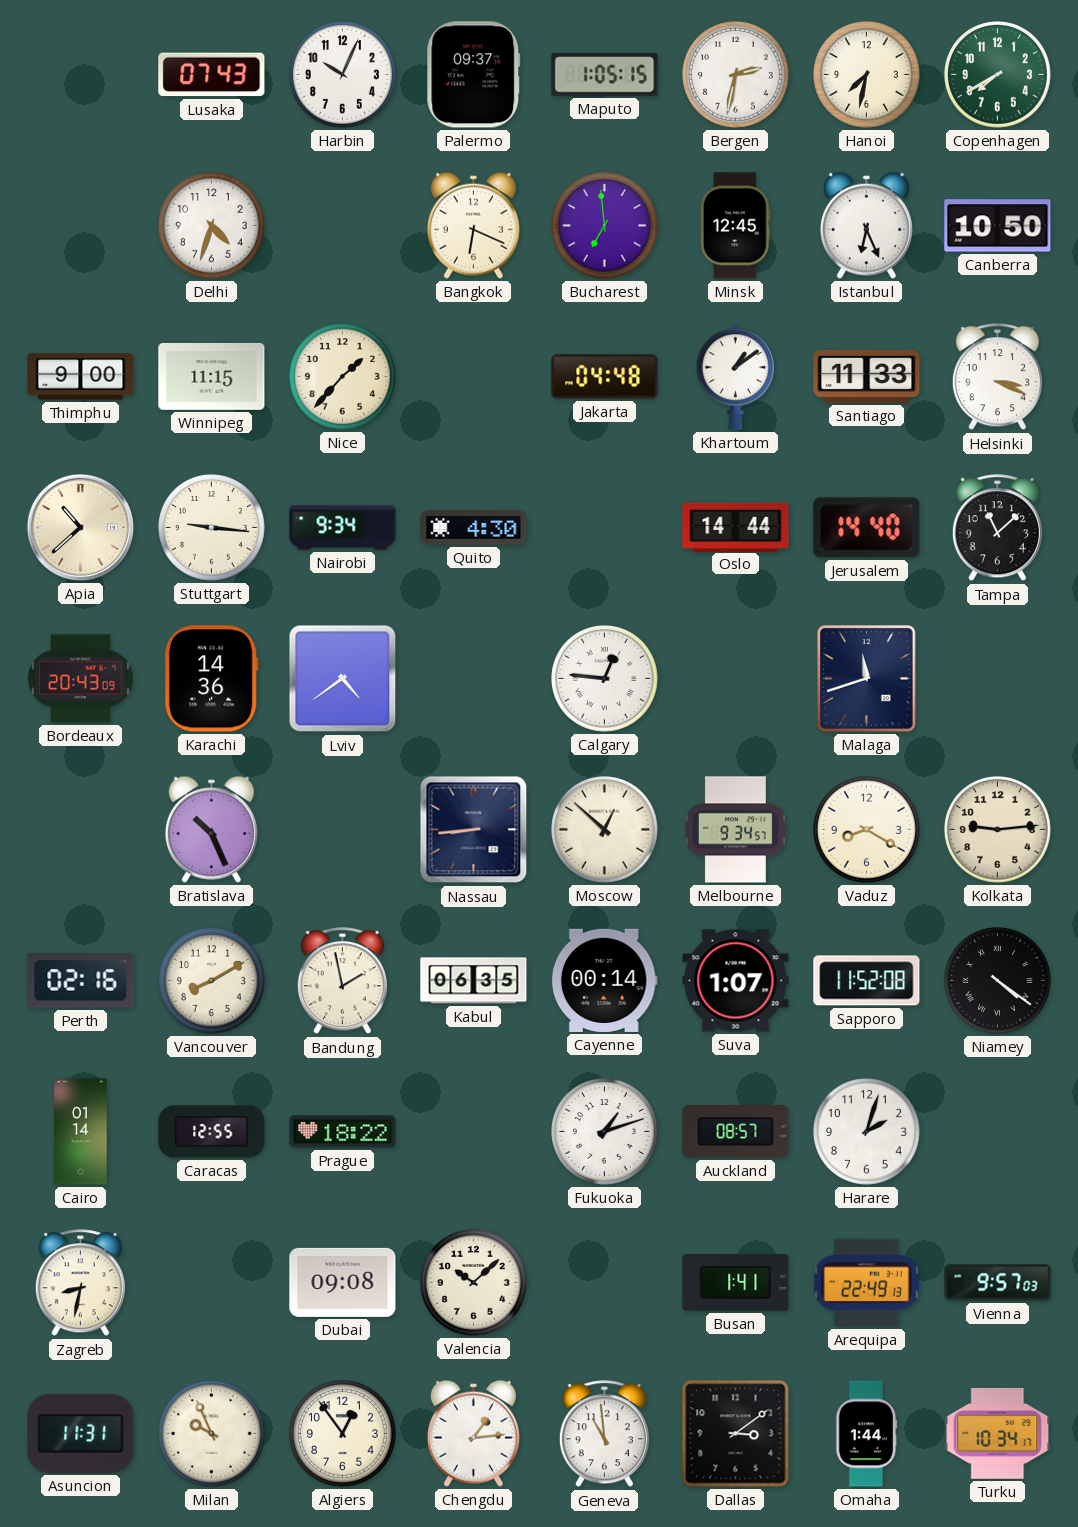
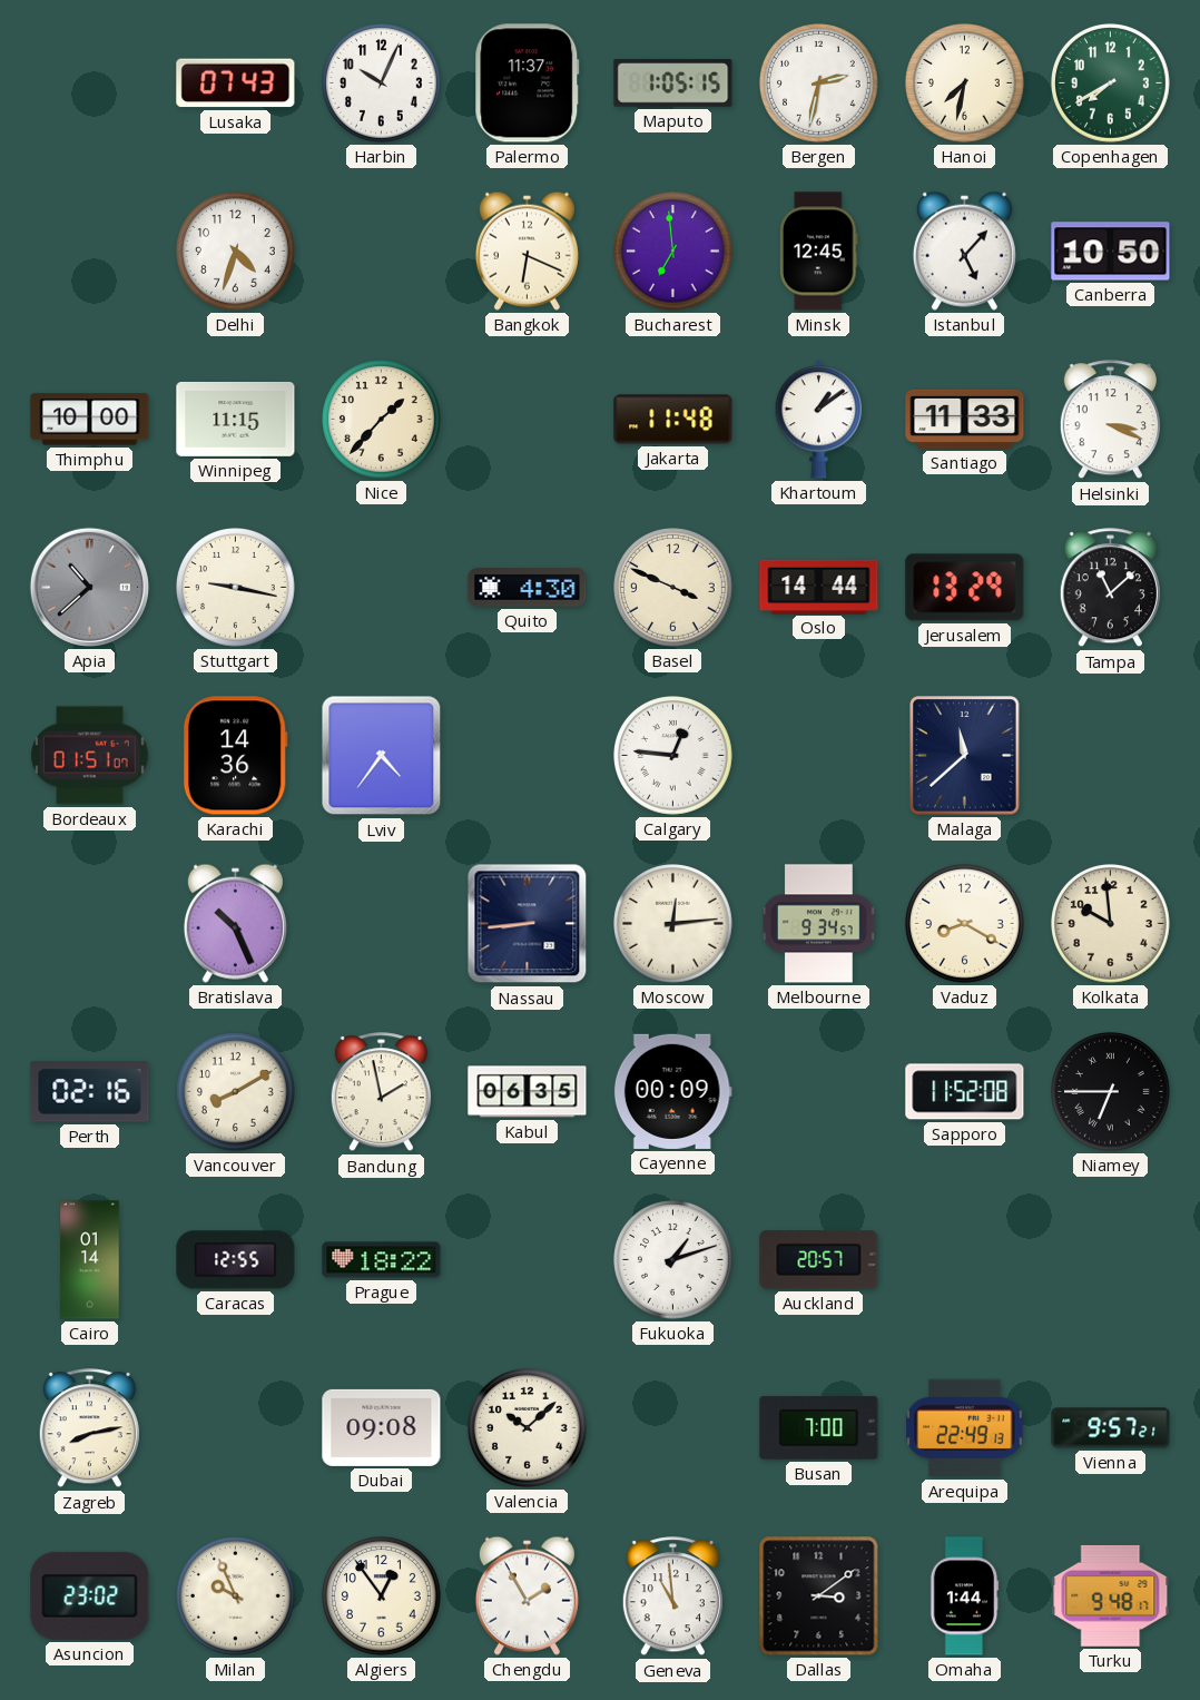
Palermo: 09:37 -> 11:37 (528, 83)
Istanbul: 6:26 -> 5:07 (964, 250)
Thimphu: 9:00 -> 10:00 (90, 420)
Jakarta: 04:48 -> 11:48 (673, 420)
Apia dial: cream -> grey (89, 587)
Stuttgart: 9:16 -> 9:17 (236, 588)
Nairobi: 9:34 -> none (343, 528)
Basel: none -> 3:49 (673, 588)
Jerusalem: 14:40 -> 13:29 (965, 588)
Bordeaux: 20:43 -> 01:51 (90, 756)
Lviv: 4:39 -> 4:36 (382, 756)
Malaga: 11:42 -> 11:38 (965, 756)
Moscow: 12:52 -> 12:14 (673, 924)
Kolkata: 9:14 -> 9:59 (1111, 924)
Cayenne: 00:14 -> 00:09 (672, 1091)
Suva: 1:07 -> none (736, 981)
Niamey: 4:21 -> 6:45 (1111, 1092)
Auckland: 08:57 -> 20:57 (819, 1259)
Harare: 2:03 -> none (867, 1132)
Zagreb: 8:32 -> 8:13 (89, 1428)
Busan: 1:41 -> 7:00 (819, 1427)
Vienna: 9:57:03 -> 9:57:21 (1111, 1428)
Asuncion: 11:31 -> 23:02 (90, 1595)
Chengdu: 1:14 -> 1:55 (527, 1595)
Turku: 10:34 -> 9:48 (1111, 1595)
